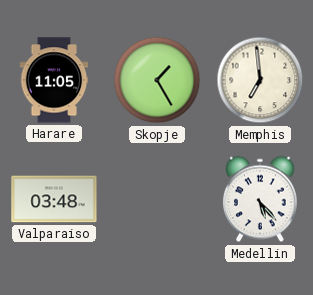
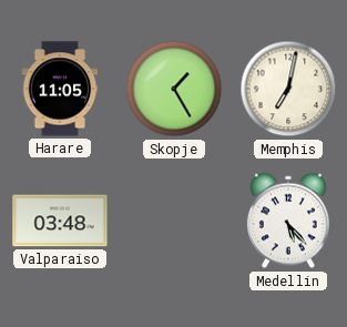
Memphis: 6:59 -> 7:02 (288, 89)
